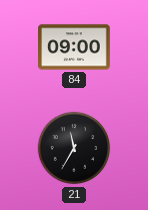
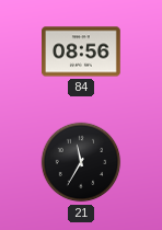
84: 09:00 -> 08:56 (82, 51)
